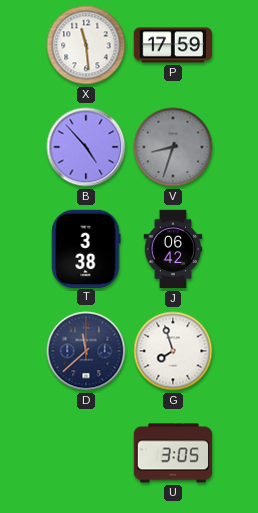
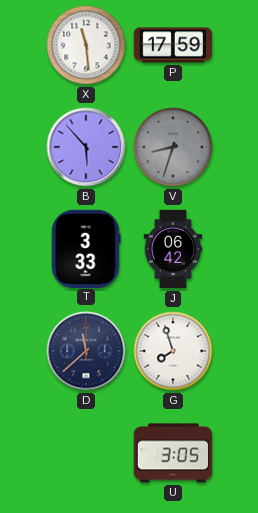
B: 4:53 -> 5:53 (86, 147)
T: 3:38 -> 3:33 (86, 248)
